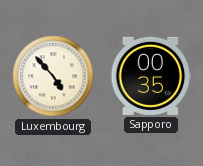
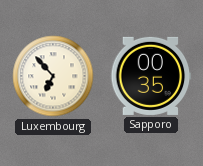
Luxembourg: 4:53 -> 6:53 (53, 76)
